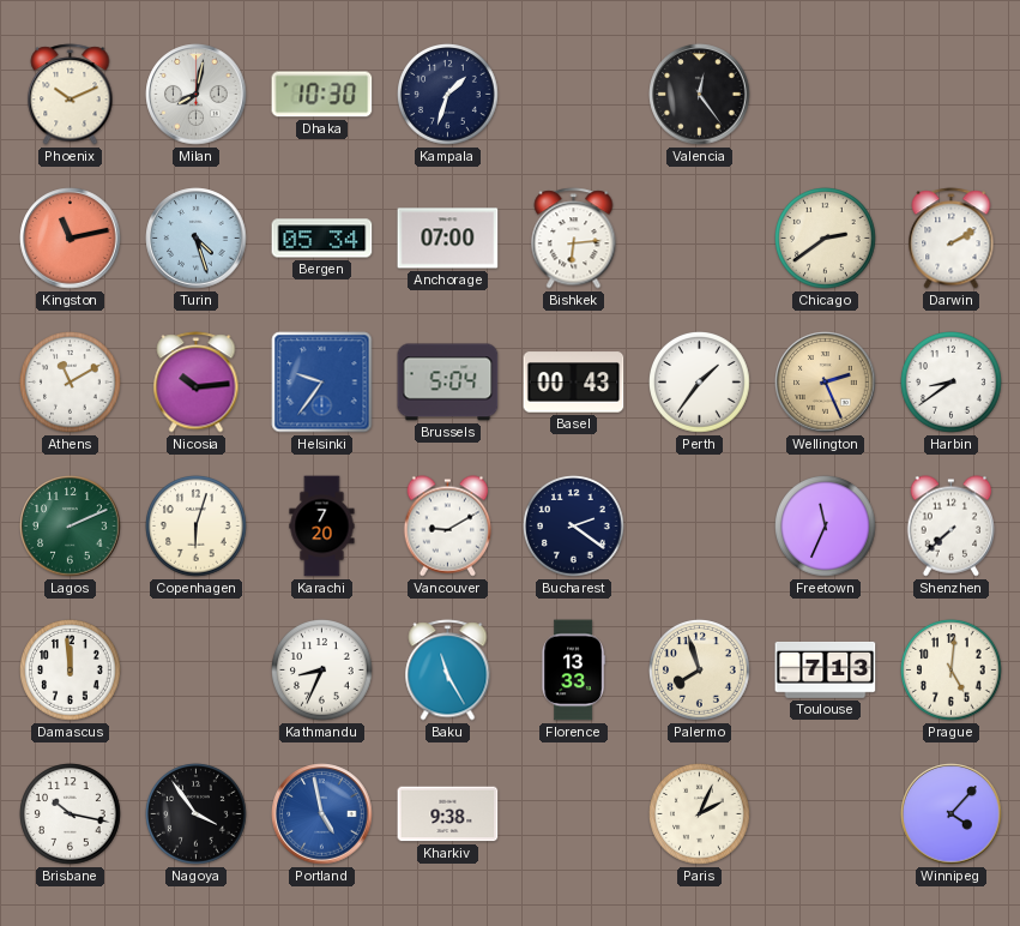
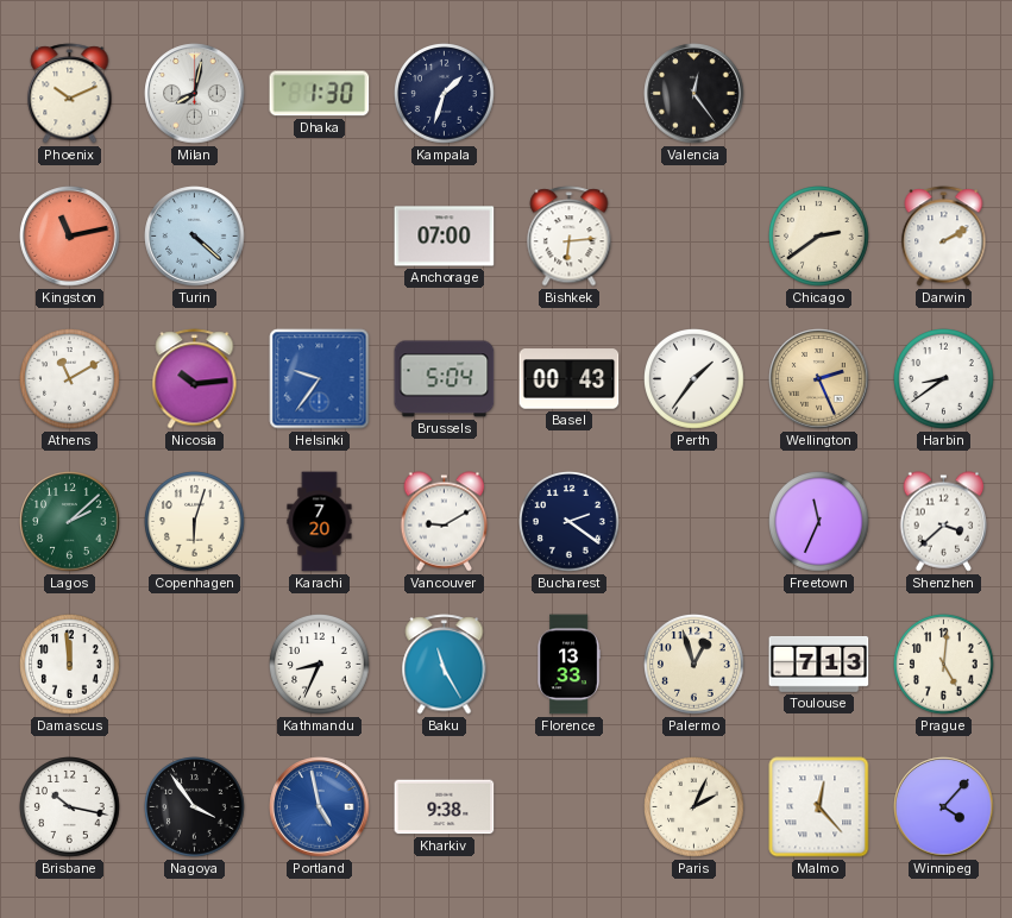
Dhaka: 10:30 -> 1:30 (320, 94)
Turin: 4:27 -> 4:22 (195, 237)
Bergen: 05:34 -> none (322, 239)
Lagos: 2:11 -> 2:08 (70, 522)
Shenzhen: 7:38 -> 3:38 (944, 522)
Palermo: 7:57 -> 12:57 (694, 665)
Malmo: none -> 12:23 (819, 807)
